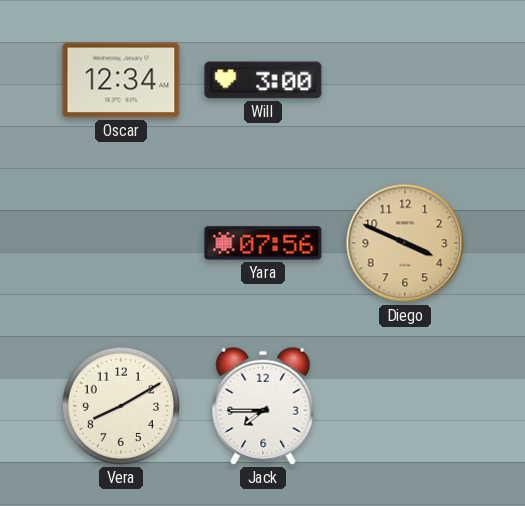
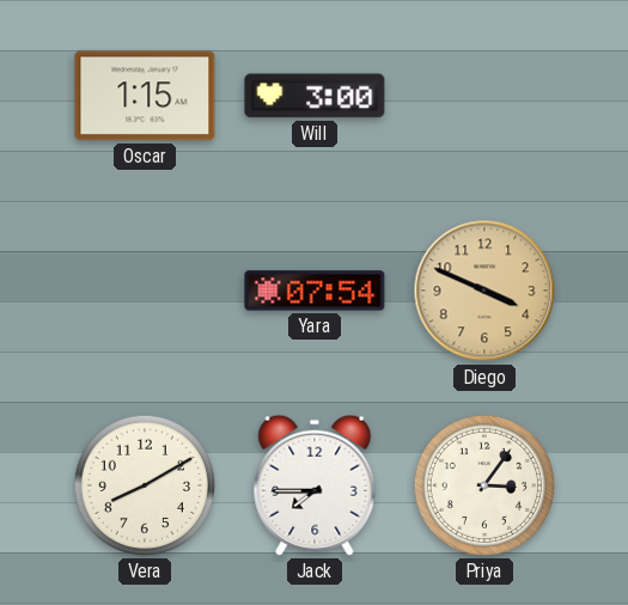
Oscar: 12:34 -> 1:15 (145, 96)
Yara: 07:56 -> 07:54 (315, 291)
Priya: none -> 3:06 (484, 485)
